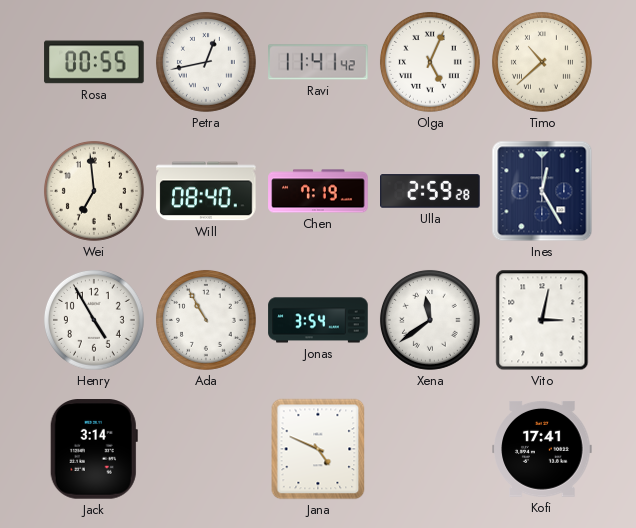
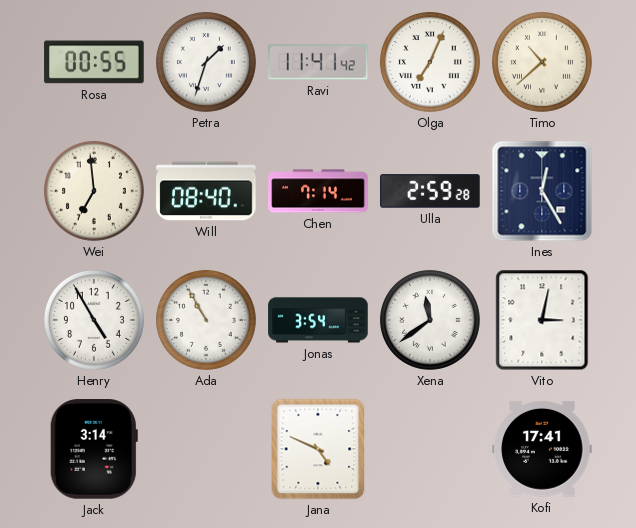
Petra: 12:43 -> 1:33 (206, 62)
Olga: 5:04 -> 7:04 (430, 62)
Chen: 7:19 -> 7:14 (318, 191)
